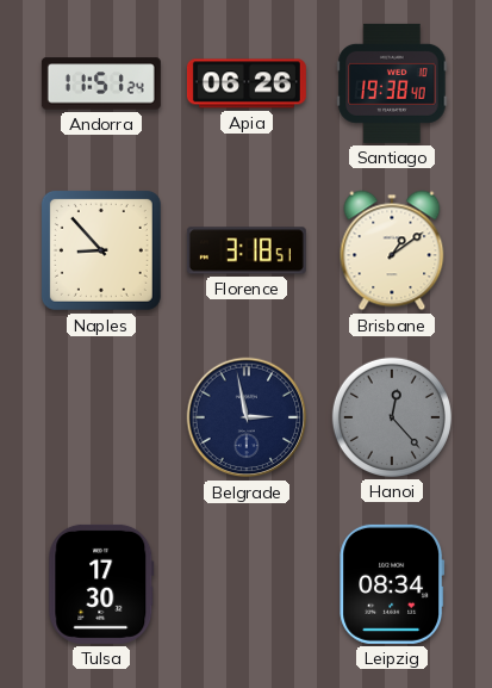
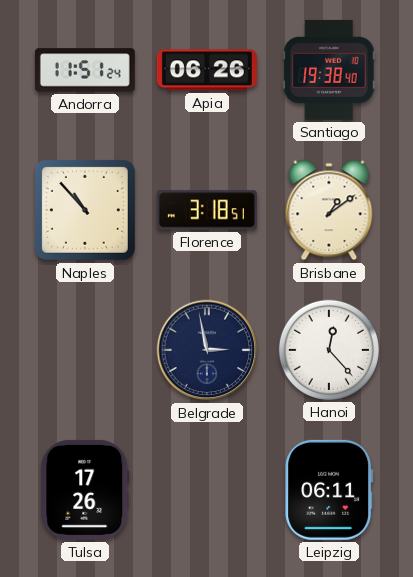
Naples: 8:53 -> 10:53 (85, 210)
Hanoi dial: grey -> white (329, 350)
Tulsa: 17:30 -> 17:26 (85, 490)
Leipzig: 08:34 -> 06:11 (329, 490)
